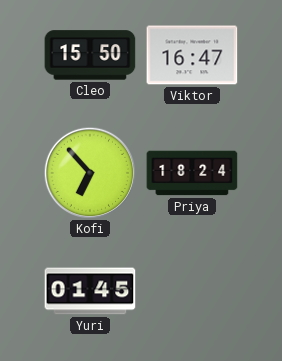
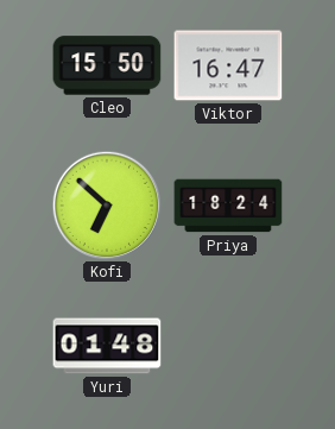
Kofi: 6:53 -> 6:52 (107, 206)
Yuri: 01:45 -> 01:48 (107, 346)
